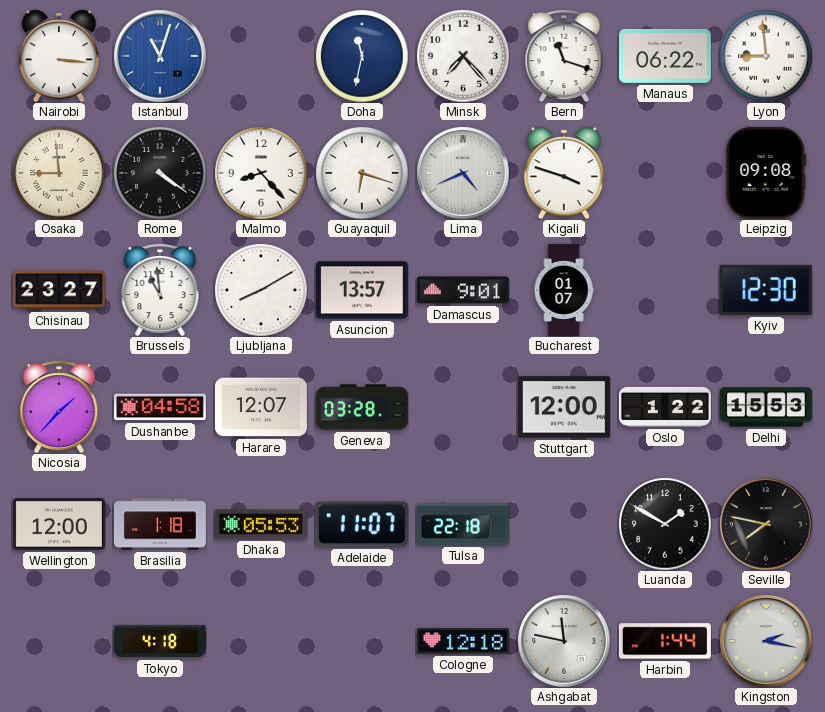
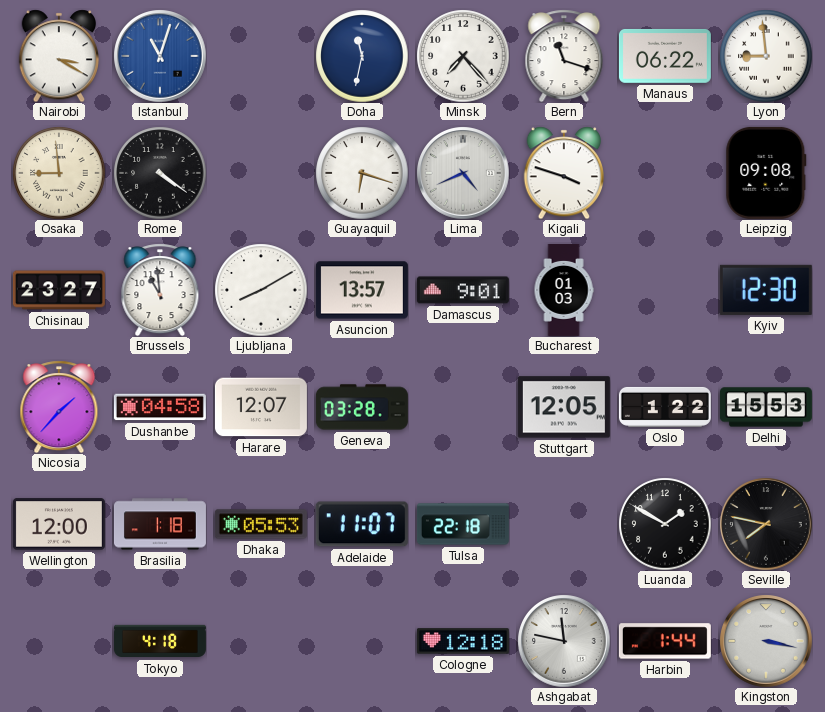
Nairobi: 3:16 -> 3:20 (59, 56)
Malmo: 8:23 -> none (261, 173)
Bucharest: 01:07 -> 01:03 (564, 290)
Stuttgart: 12:00 -> 12:05 (564, 407)
Kingston: 2:17 -> 3:17 (766, 641)
